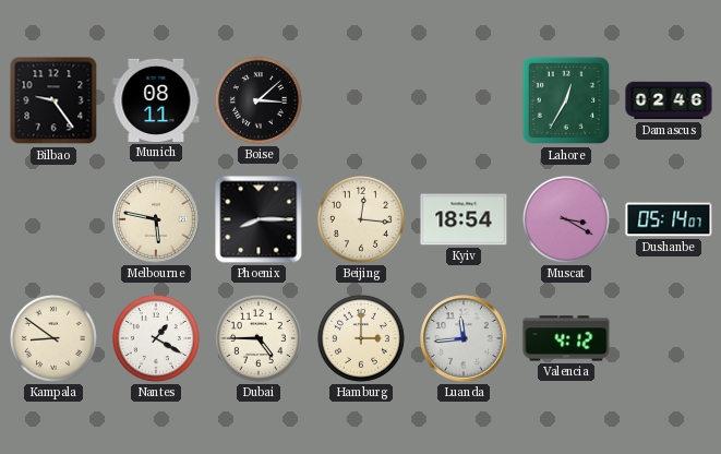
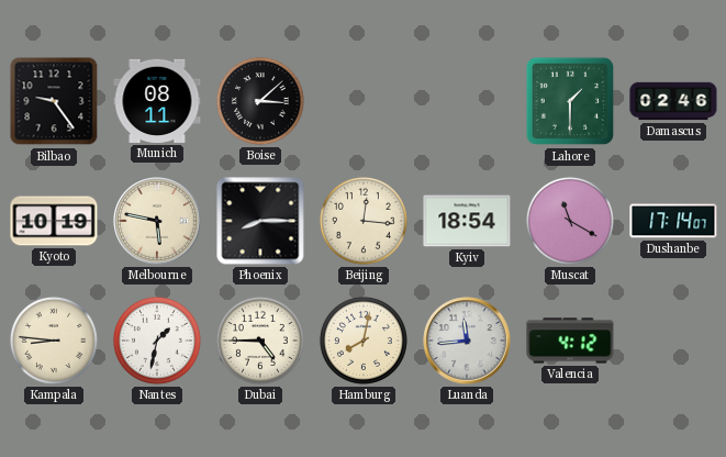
Lahore: 12:35 -> 1:30 (570, 101)
Kyoto: none -> 10:19 (54, 221)
Muscat: 3:20 -> 11:20 (570, 221)
Dushanbe: 05:14 -> 17:14 (673, 221)
Kampala: 8:51 -> 8:46 (54, 341)
Nantes: 1:20 -> 1:32 (157, 341)
Hamburg: 3:00 -> 8:02 (364, 341)
